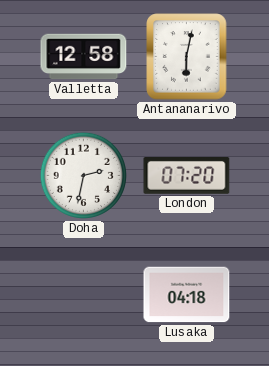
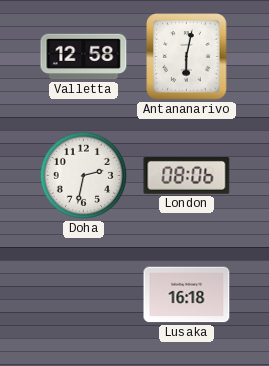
London: 07:20 -> 08:06 (187, 176)
Lusaka: 04:18 -> 16:18 (187, 295)
